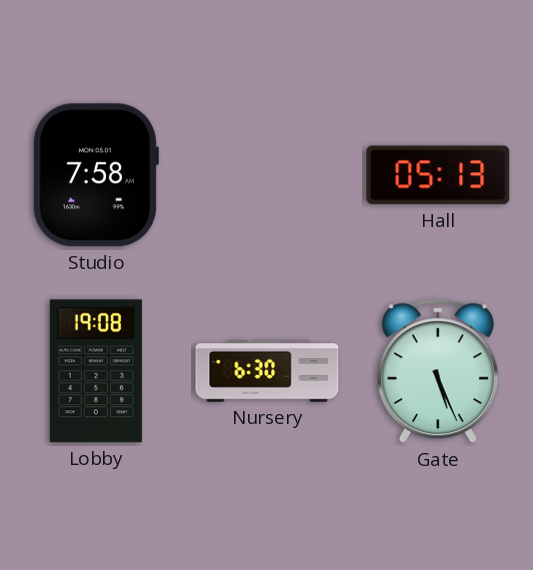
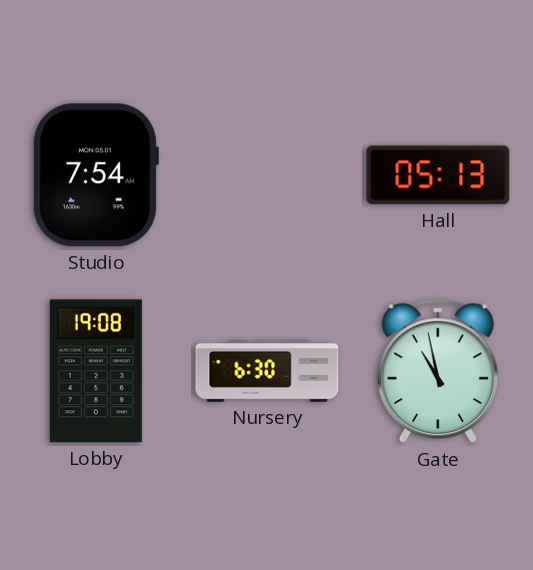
Studio: 7:58 -> 7:54 (95, 175)
Gate: 5:26 -> 10:58 (438, 372)
